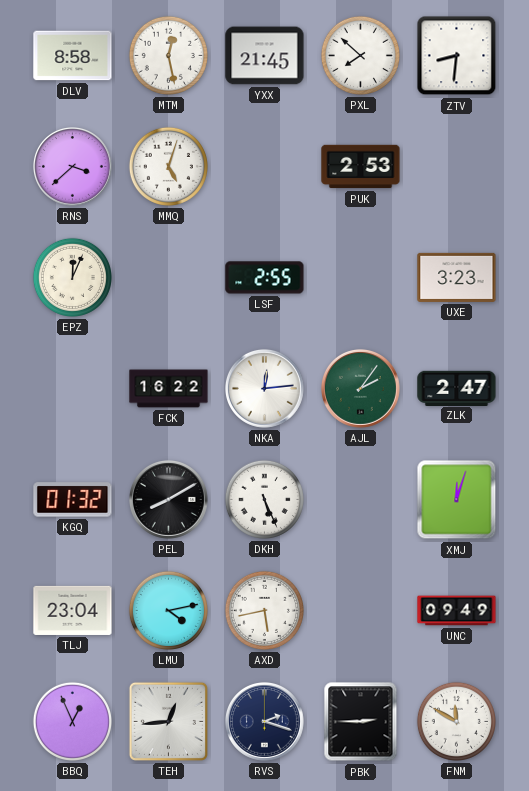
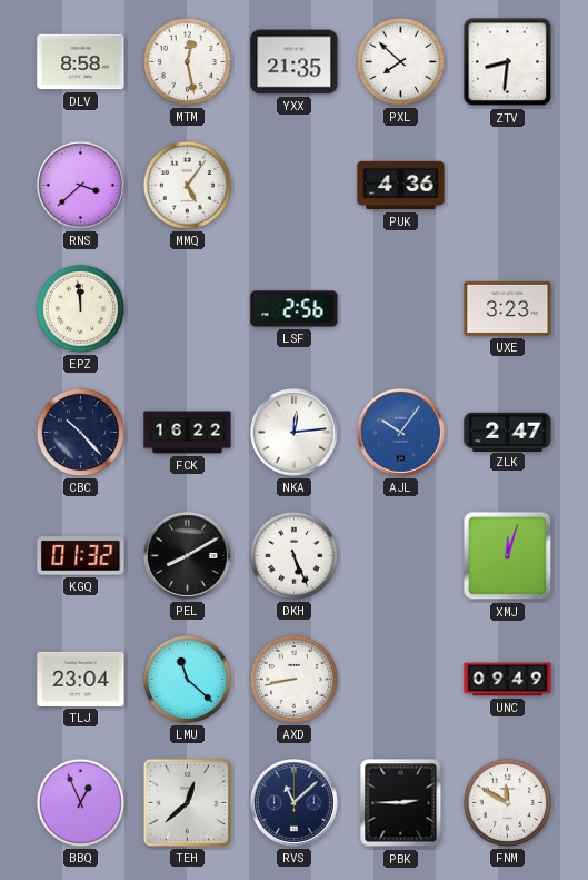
YXX: 21:45 -> 21:35 (295, 62)
MMQ: 5:03 -> 5:06 (187, 185)
PUK: 2:53 -> 4:36 (401, 186)
EPZ: 12:04 -> 11:59 (80, 308)
LSF: 2:55 -> 2:56 (295, 309)
CBC: none -> 10:23 (80, 432)
AJL: 2:06 -> 10:06 (400, 432)
AJL dial: green -> blue (400, 432)
LMU: 4:13 -> 11:22 (187, 679)
AXD: 5:43 -> 8:43 (293, 679)
TEH: 12:44 -> 12:38 (187, 802)
RVS: 2:18 -> 11:08 (293, 802)
